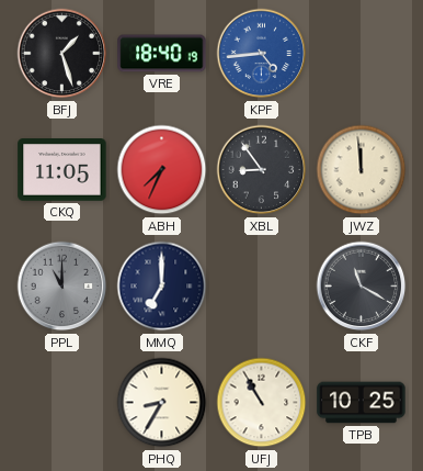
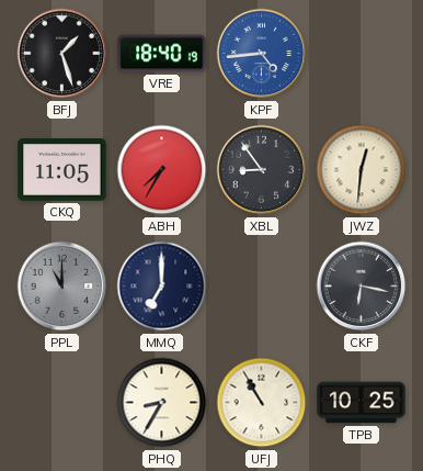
ABH: 7:34 -> 7:35 (162, 170)
JWZ: 11:59 -> 12:31 (362, 170)
CKF: 11:20 -> 6:17 (362, 287)
